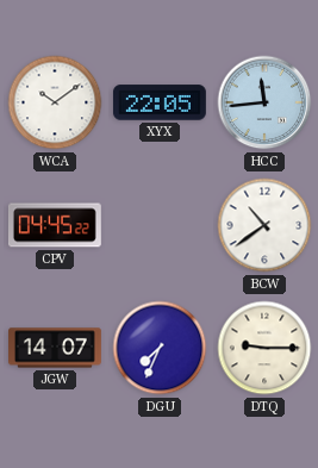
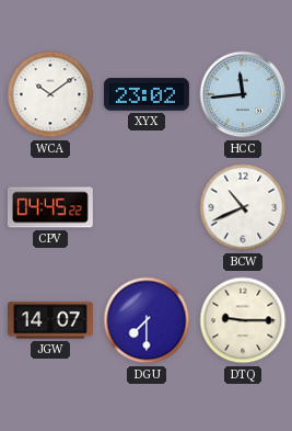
XYX: 22:05 -> 23:02 (147, 94)
BCW: 10:39 -> 10:41 (243, 207)
DGU: 7:34 -> 7:30 (147, 320)
